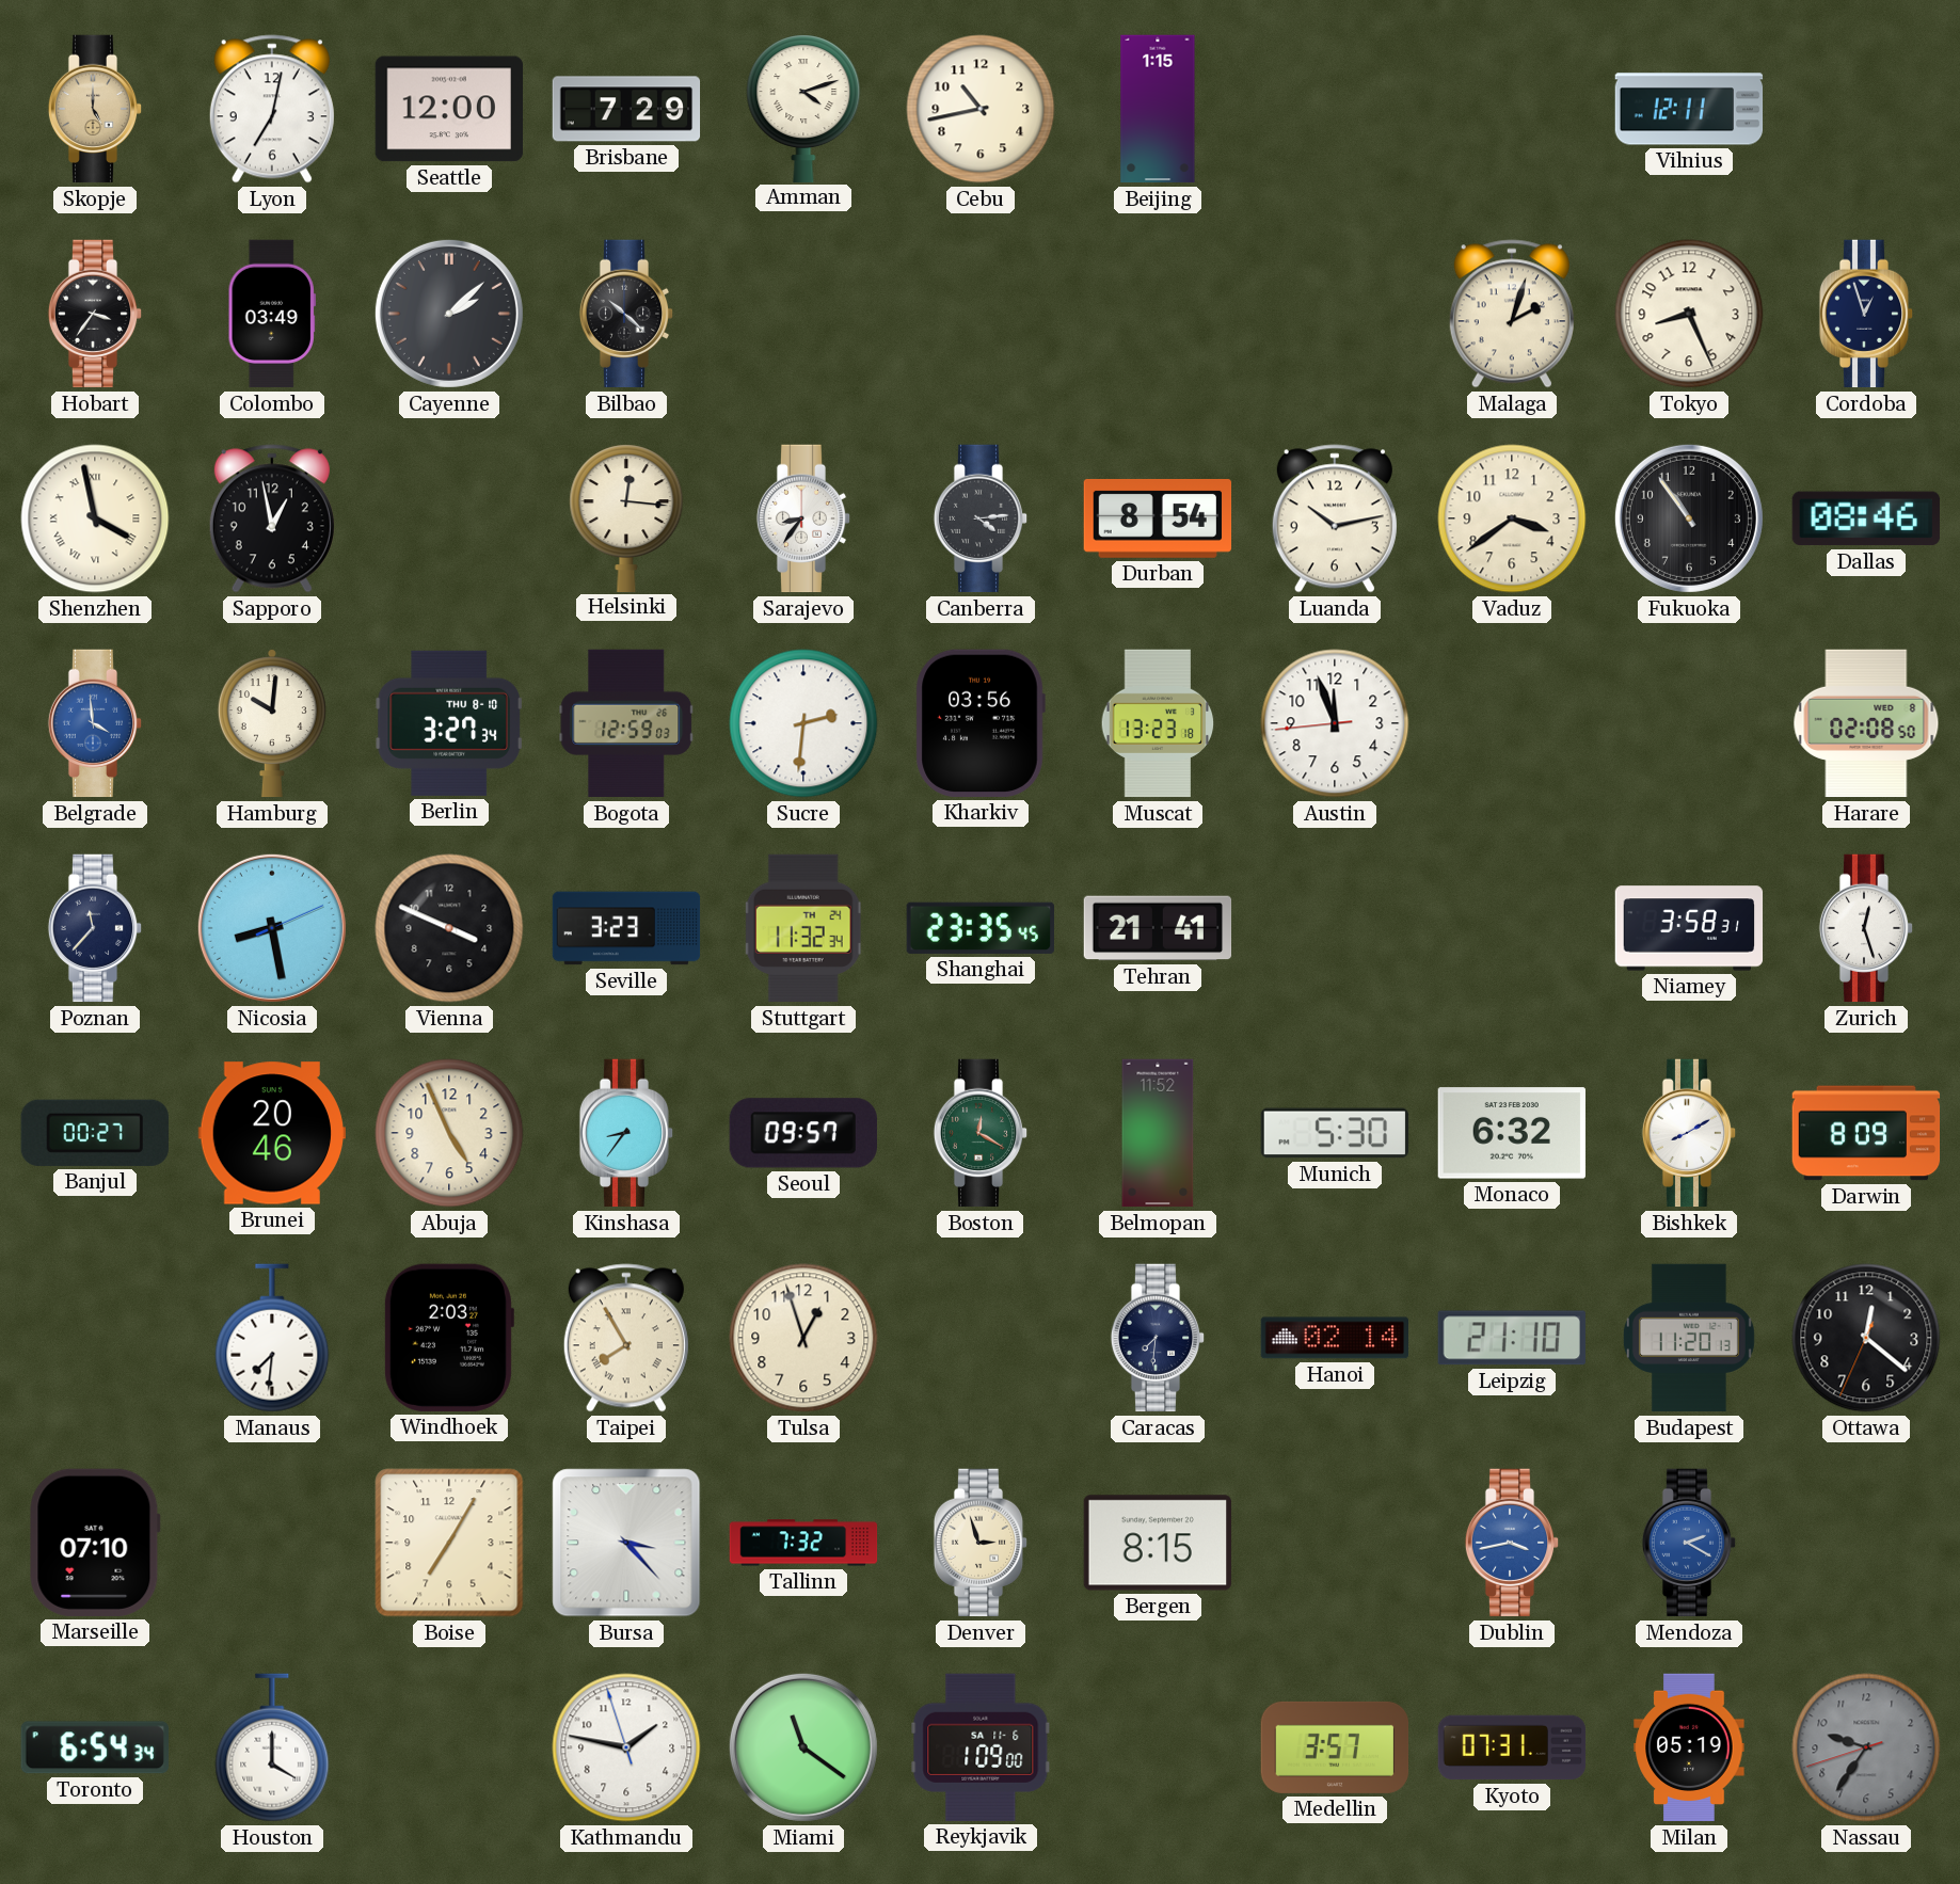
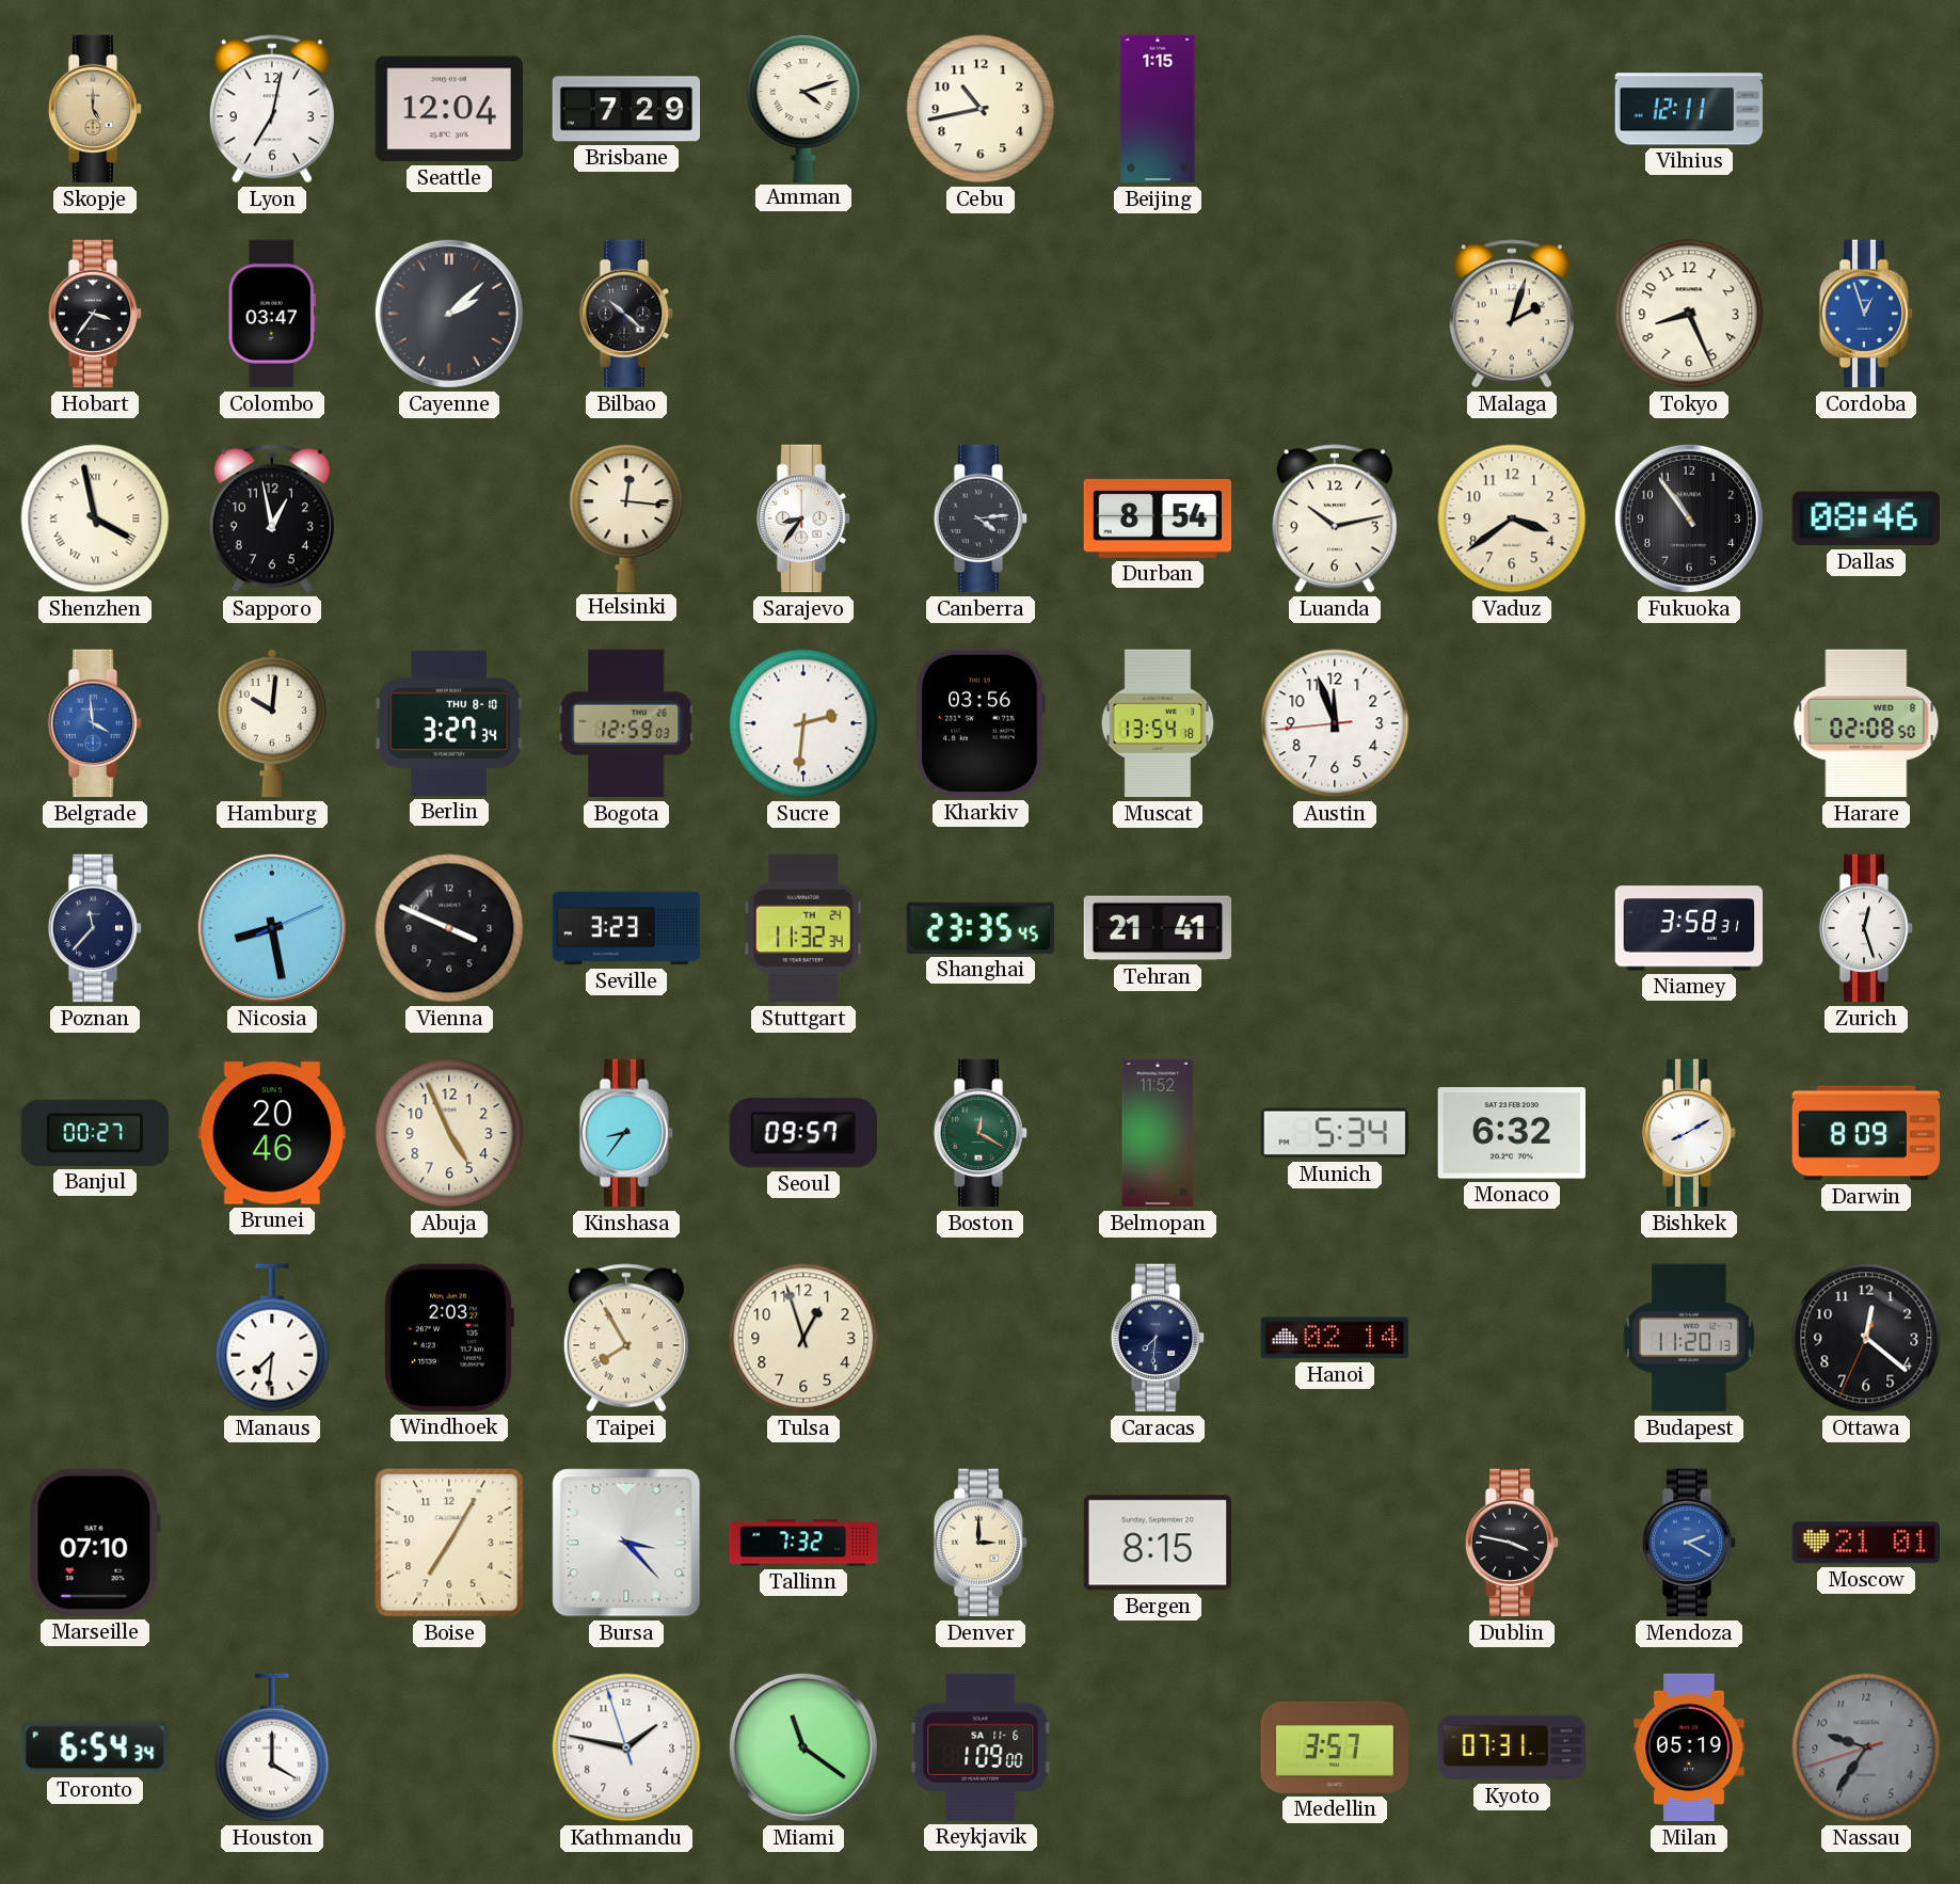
Seattle: 12:00 -> 12:04 (448, 109)
Colombo: 03:49 -> 03:47 (272, 314)
Cordoba dial: navy -> blue (1866, 314)
Muscat: 13:23 -> 13:54 (1158, 723)
Munich: 5:30 -> 5:34 (1334, 1133)
Leipzig: 21:10 -> none (1512, 1338)
Denver: 2:57 -> 3:00 (981, 1543)
Dublin: 3:43 -> 3:47 (1512, 1543)
Dublin dial: blue -> black (1512, 1543)
Moscow: none -> 21:01 (1865, 1543)
